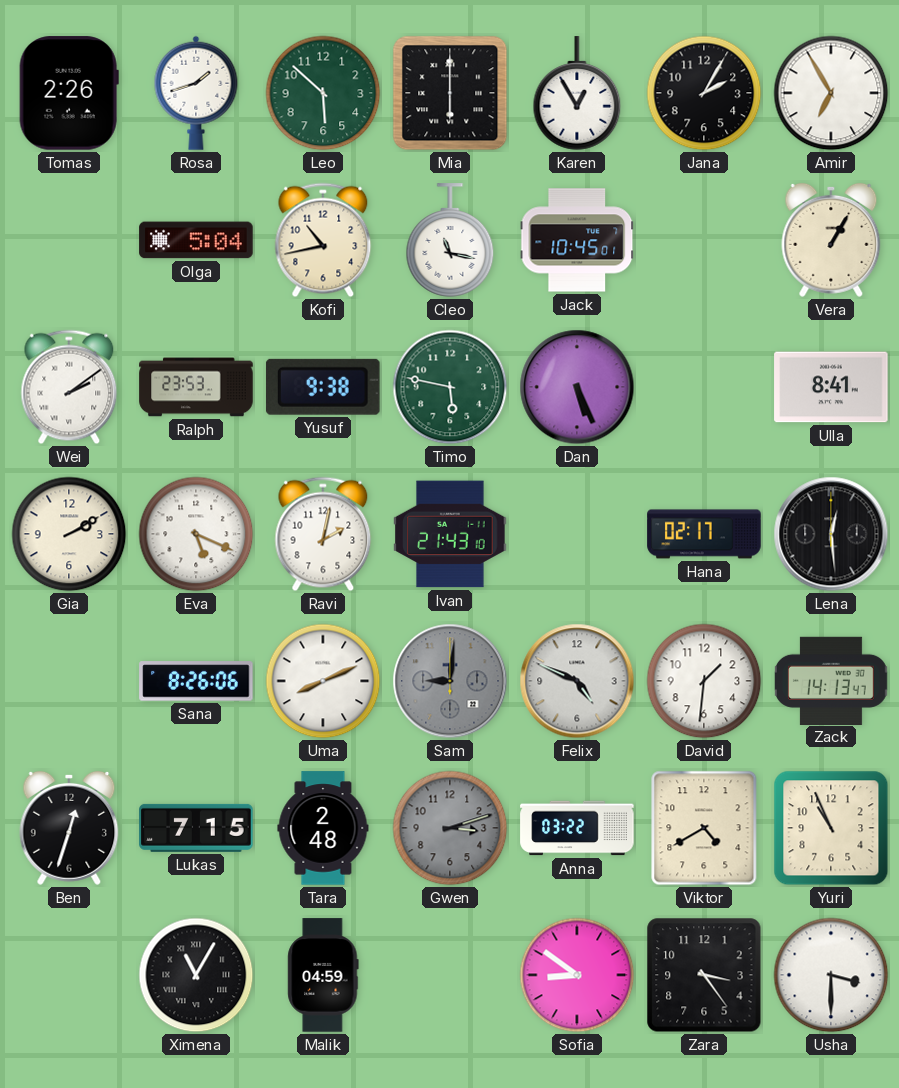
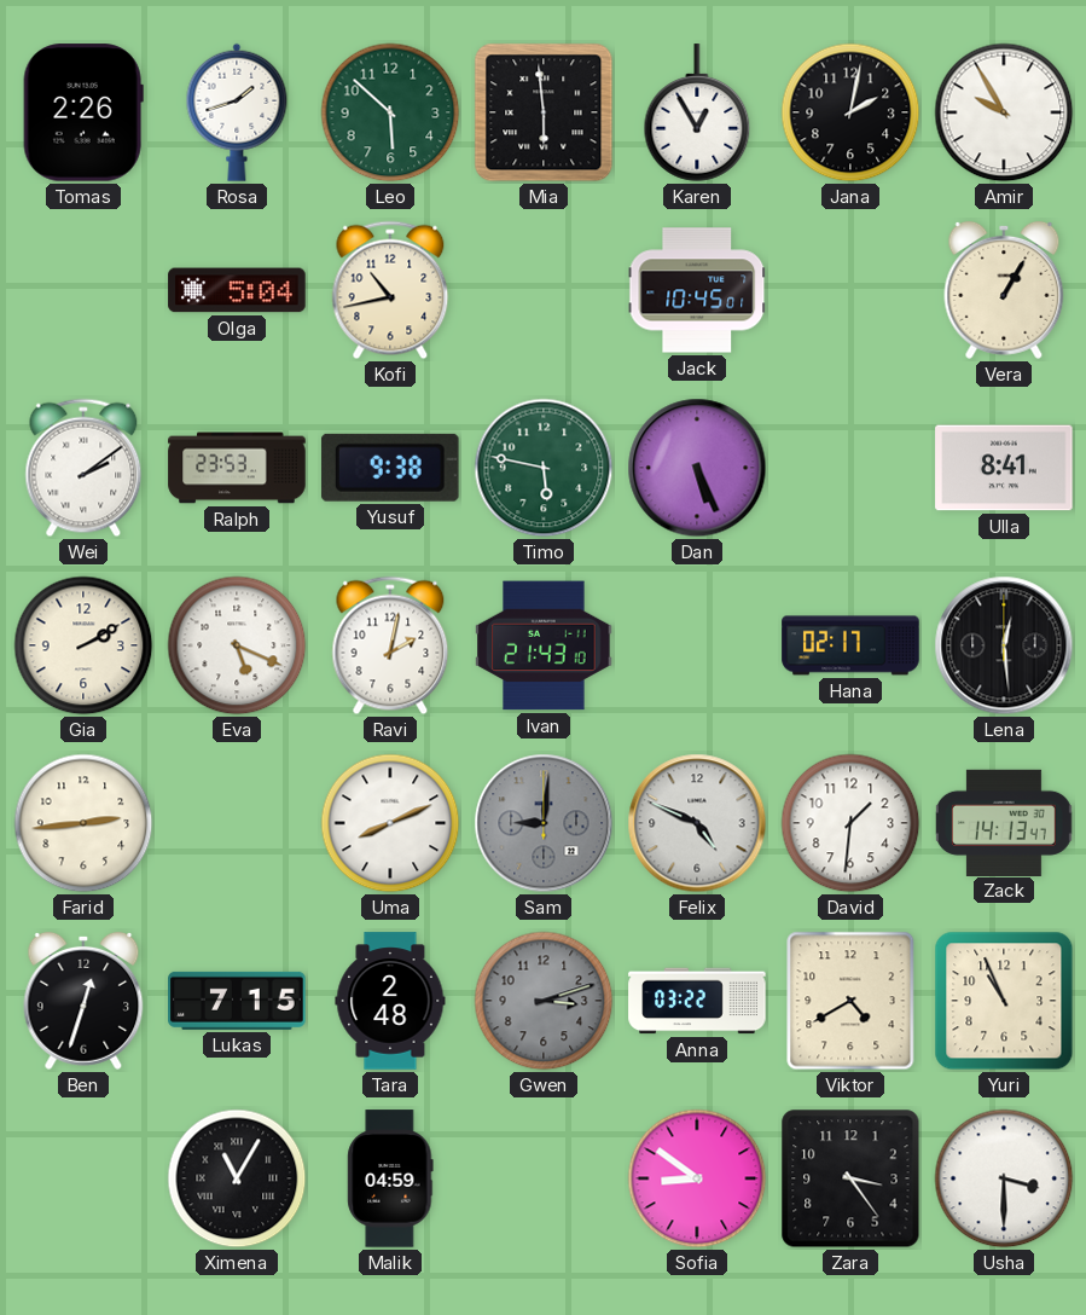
Mia: 6:00 -> 5:59 (544, 112)
Jana: 2:05 -> 2:02 (850, 112)
Amir: 6:55 -> 9:55 (1004, 112)
Cleo: 11:17 -> none (450, 240)
Farid: none -> 2:44 (83, 823)
Sana: 8:26 -> none (196, 681)
